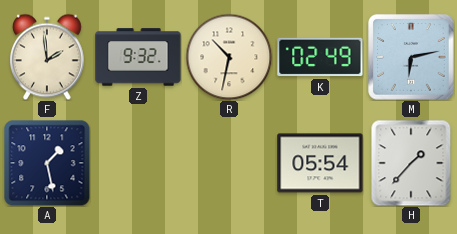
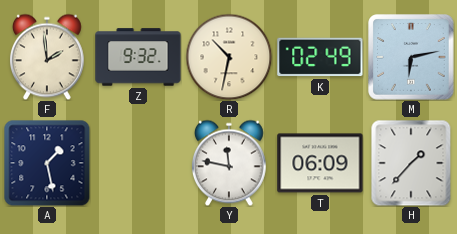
Y: none -> 11:47 (229, 163)
T: 05:54 -> 06:09 (320, 163)
